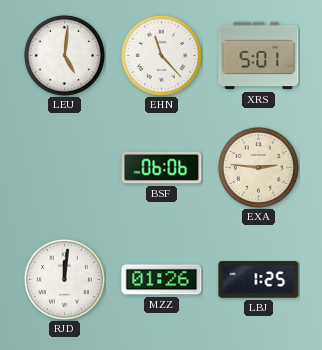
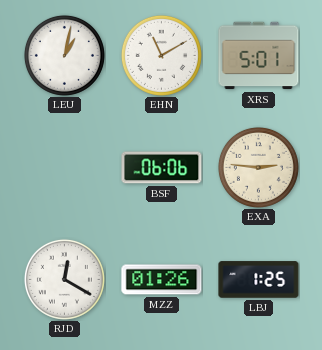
LEU: 5:01 -> 1:02 (64, 55)
EHN: 11:23 -> 11:10 (161, 55)
RJD: 12:01 -> 12:20 (64, 279)
